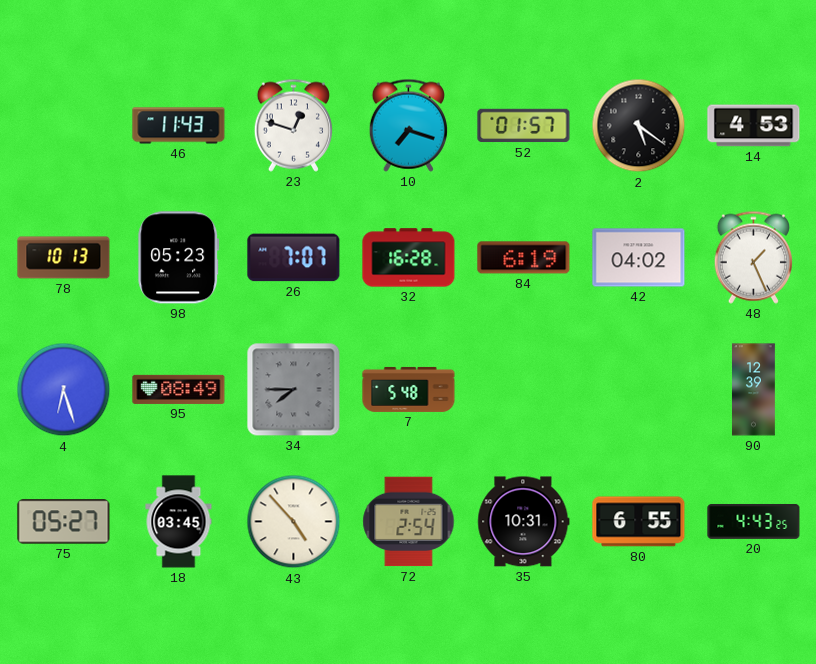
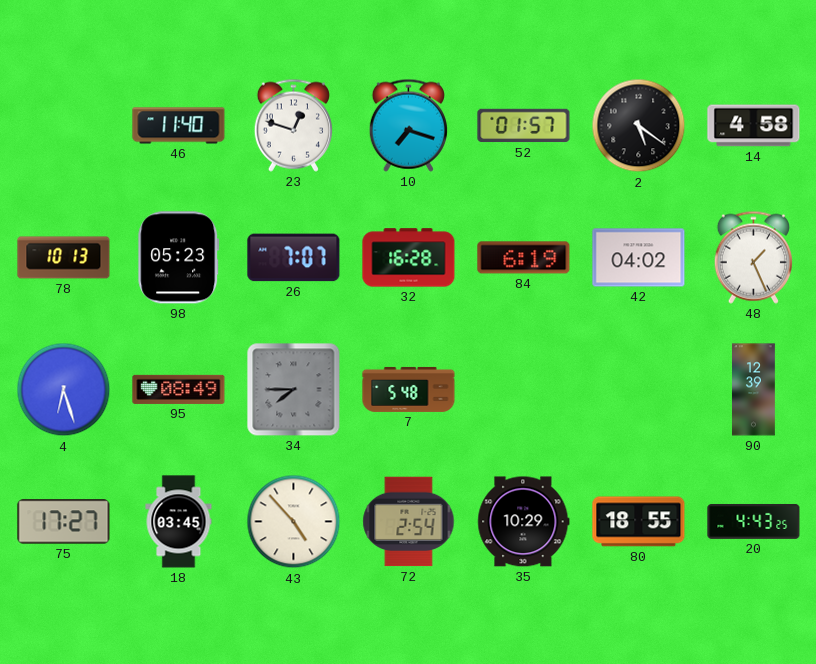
46: 11:43 -> 11:40 (179, 126)
14: 4:53 -> 4:58 (754, 126)
75: 05:27 -> 17:27 (64, 522)
35: 10:31 -> 10:29 (524, 522)
80: 6:55 -> 18:55 (639, 522)
